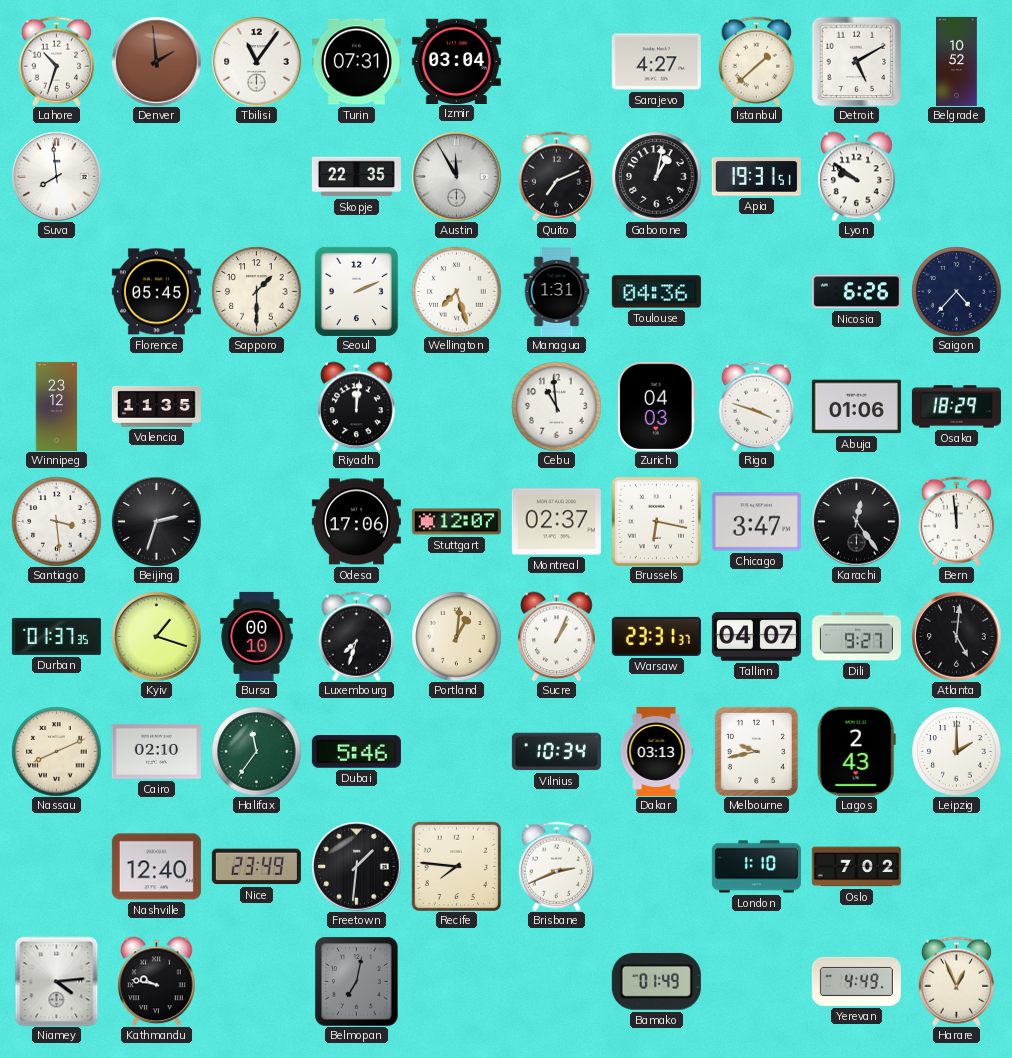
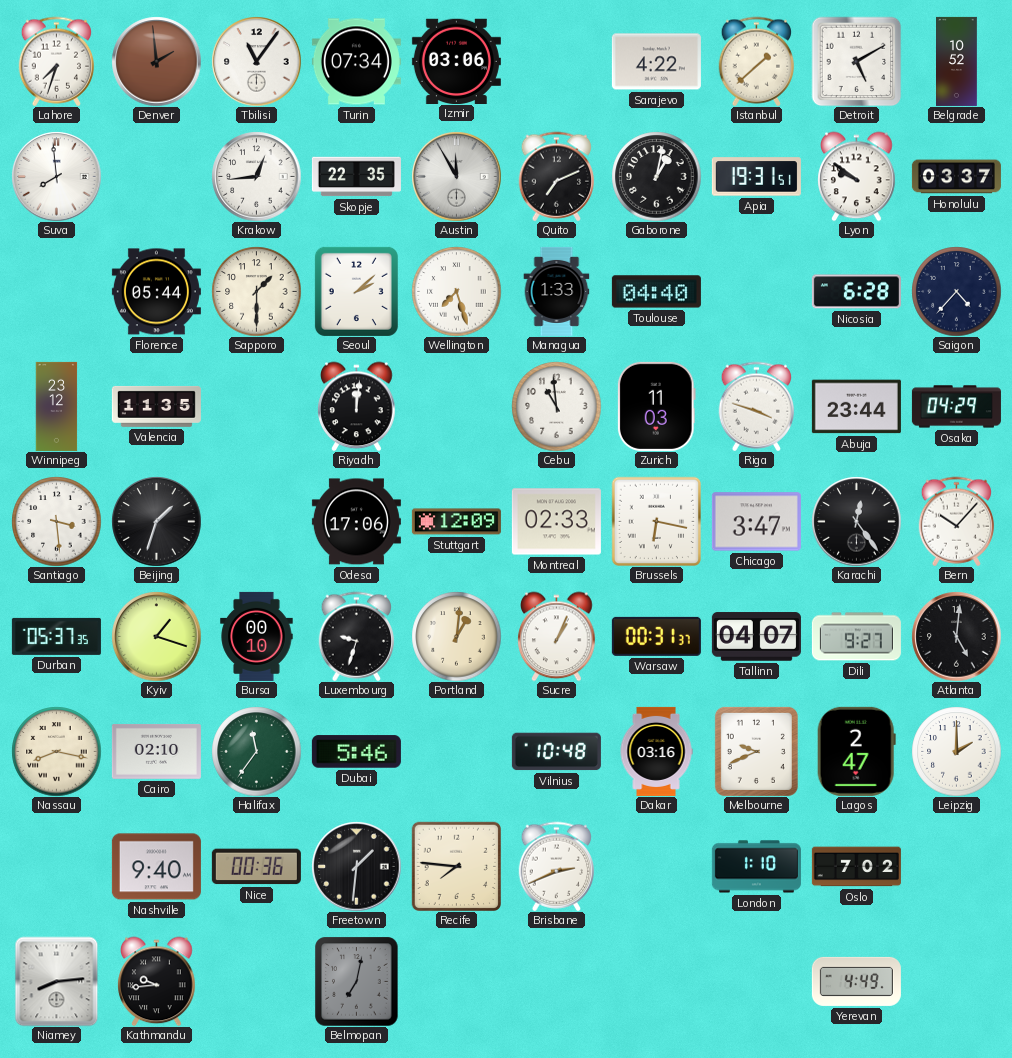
Lahore: 10:33 -> 7:33 (57, 61)
Turin: 07:31 -> 07:34 (356, 62)
Izmir: 03:04 -> 03:06 (456, 61)
Sarajevo: 4:27 -> 4:22 (656, 62)
Krakow: none -> 12:44 (256, 176)
Honolulu: none -> 03:37 (956, 177)
Florence: 05:45 -> 05:44 (156, 292)
Seoul: 2:11 -> 2:08 (356, 291)
Managua: 1:31 -> 1:33 (557, 291)
Toulouse: 04:36 -> 04:40 (656, 292)
Nicosia: 6:26 -> 6:28 (856, 292)
Zurich: 04:03 -> 11:03 (656, 406)
Abuja: 01:06 -> 23:44 (856, 407)
Osaka: 18:29 -> 04:29 (956, 407)
Beijing: 2:33 -> 1:33 (156, 521)
Stuttgart: 12:07 -> 12:09 (456, 522)
Montreal: 02:37 -> 02:33 (556, 522)
Bern: 11:59 -> 10:07 (957, 521)
Durban: 01:37 -> 05:37 (56, 636)
Luxembourg: 7:33 -> 9:33 (357, 636)
Warsaw: 23:31 -> 00:31 (656, 636)
Nassau: 8:11 -> 8:17 (56, 751)
Vilnius: 10:34 -> 10:48 (556, 752)
Dakar: 03:13 -> 03:16 (656, 751)
Melbourne: 9:43 -> 9:41 (756, 751)
Lagos: 2:43 -> 2:47 (856, 751)
Nashville: 12:40 -> 9:40 (156, 867)
Nice: 23:49 -> 00:36 (256, 867)
Niamey: 4:14 -> 8:14 (57, 981)
Kathmandu: 9:47 -> 9:44 (157, 981)
Bamako: 01:49 -> none (656, 981)
Harare: 12:56 -> none (957, 981)
